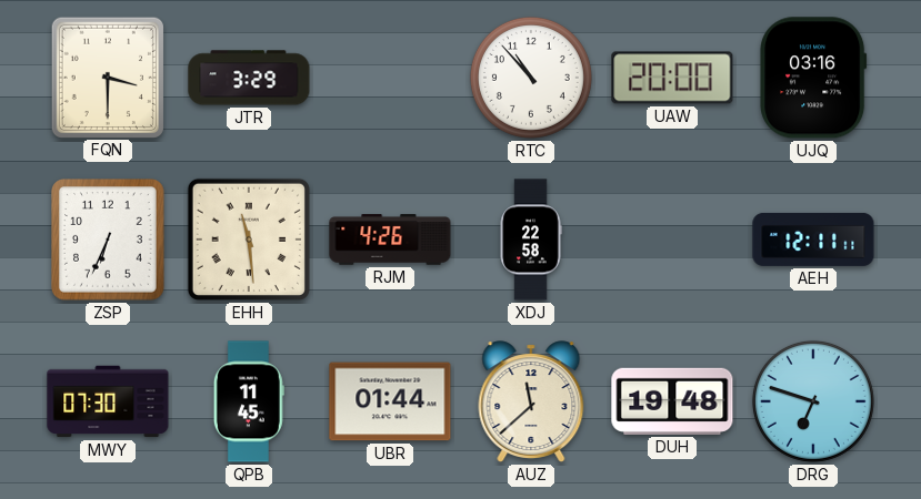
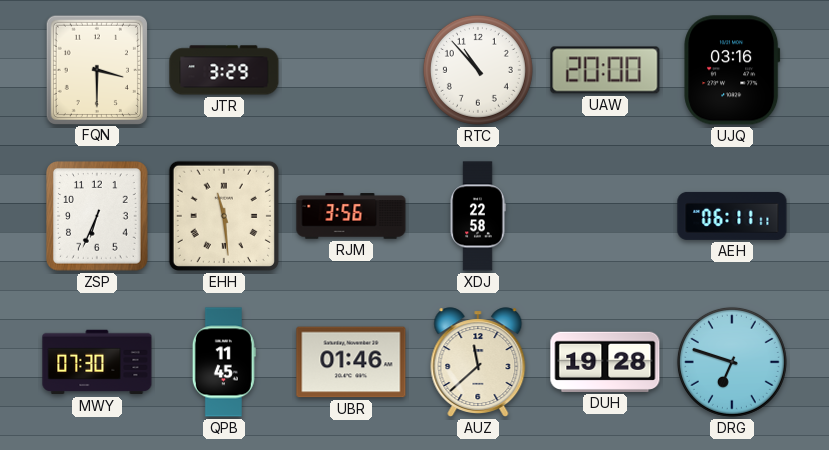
RJM: 4:26 -> 3:56 (351, 216)
AEH: 12:11 -> 06:11 (732, 216)
UBR: 01:44 -> 01:46 (351, 362)
DUH: 19:48 -> 19:28 (605, 362)
